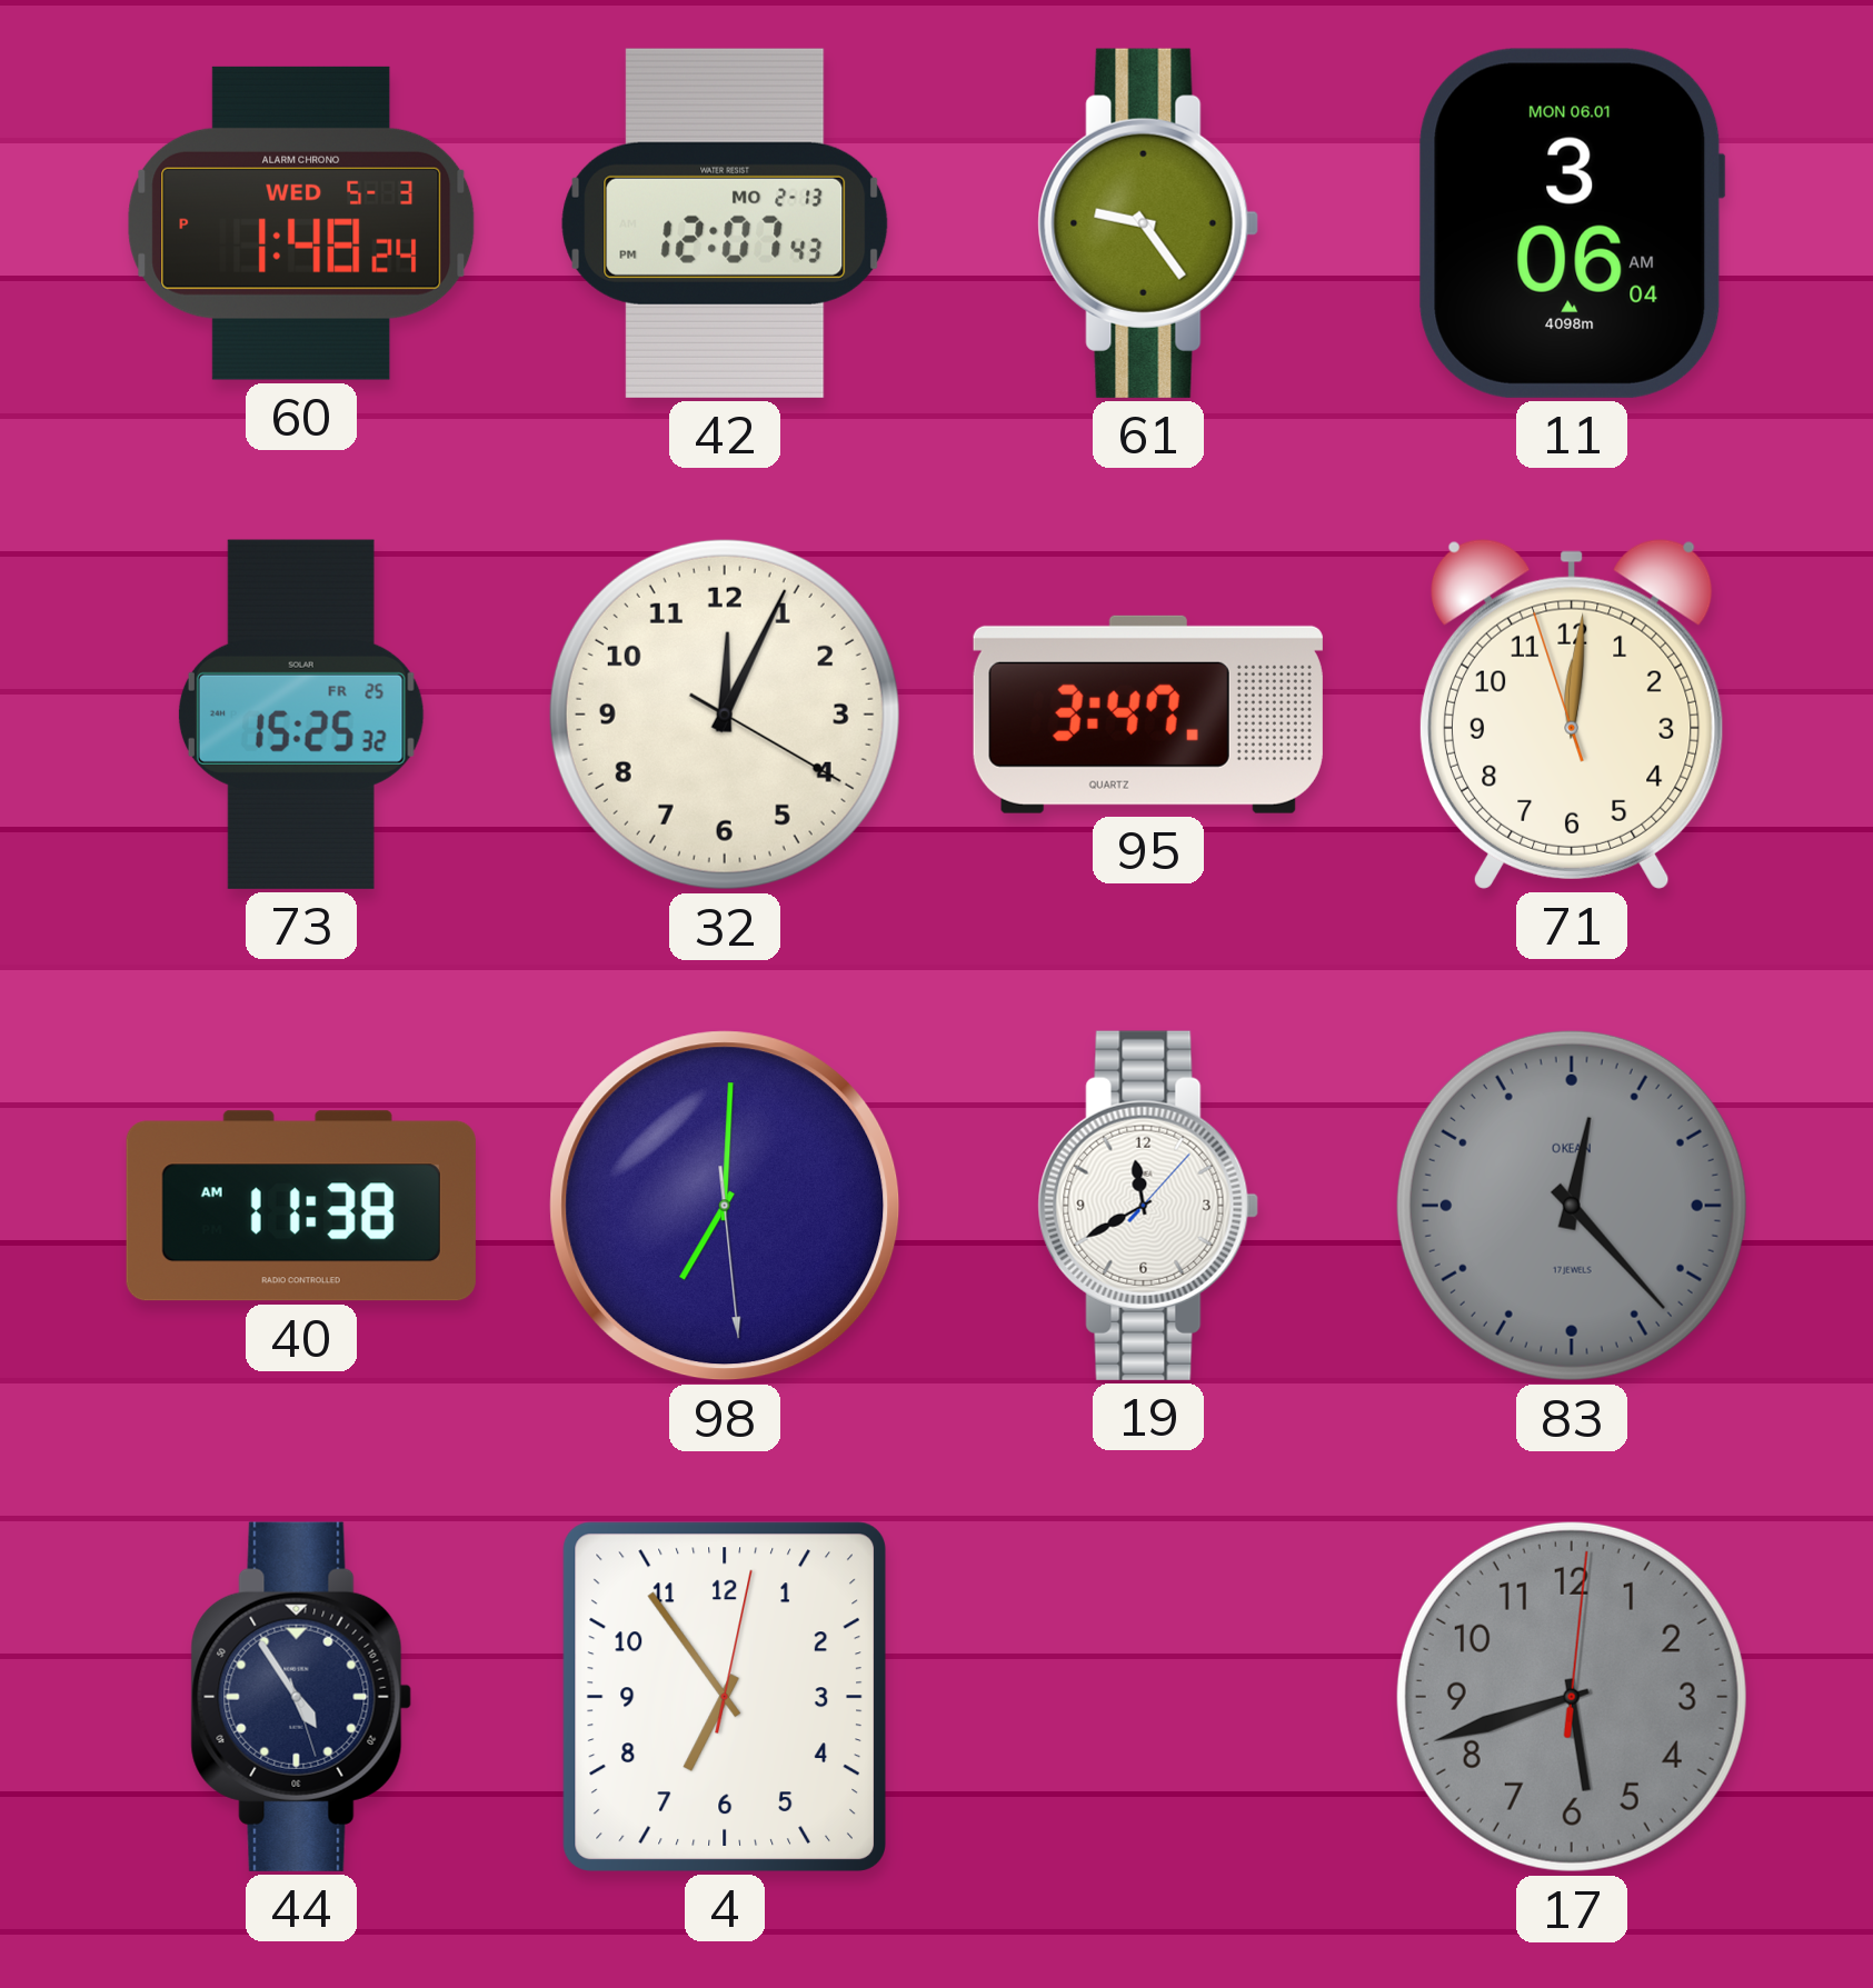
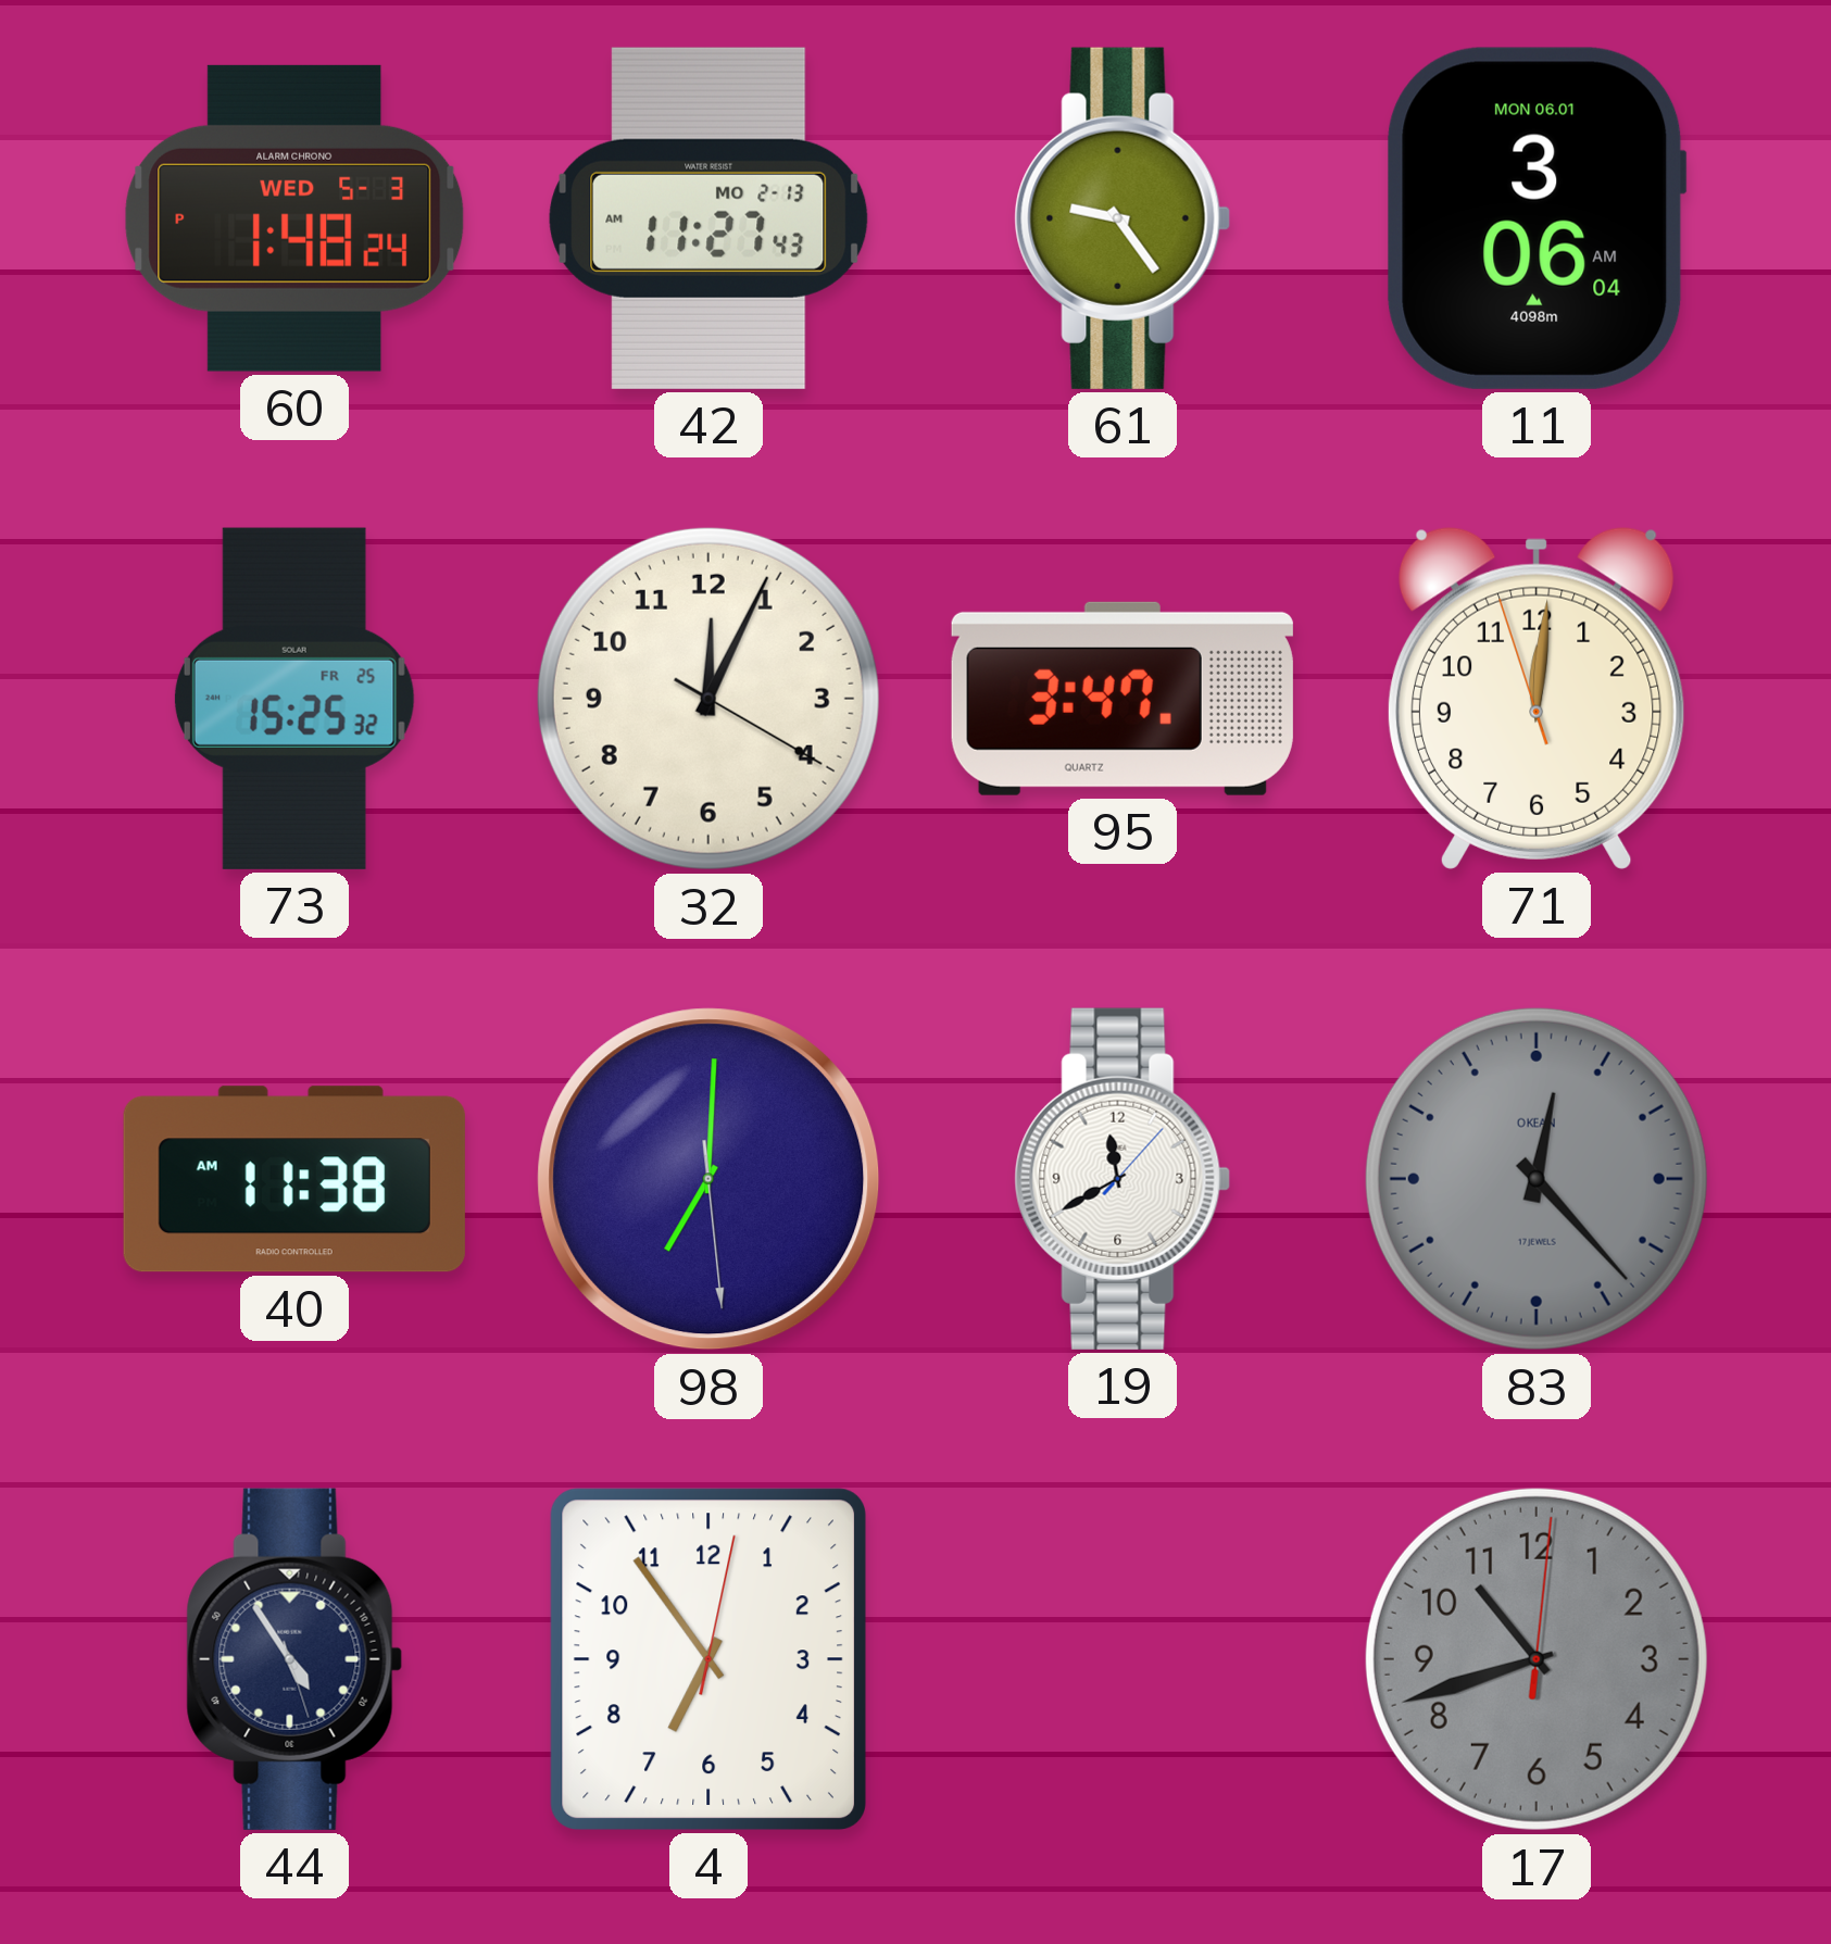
42: 12:07 -> 11:27 (708, 218)
17: 5:42 -> 10:42 (1537, 1659)
